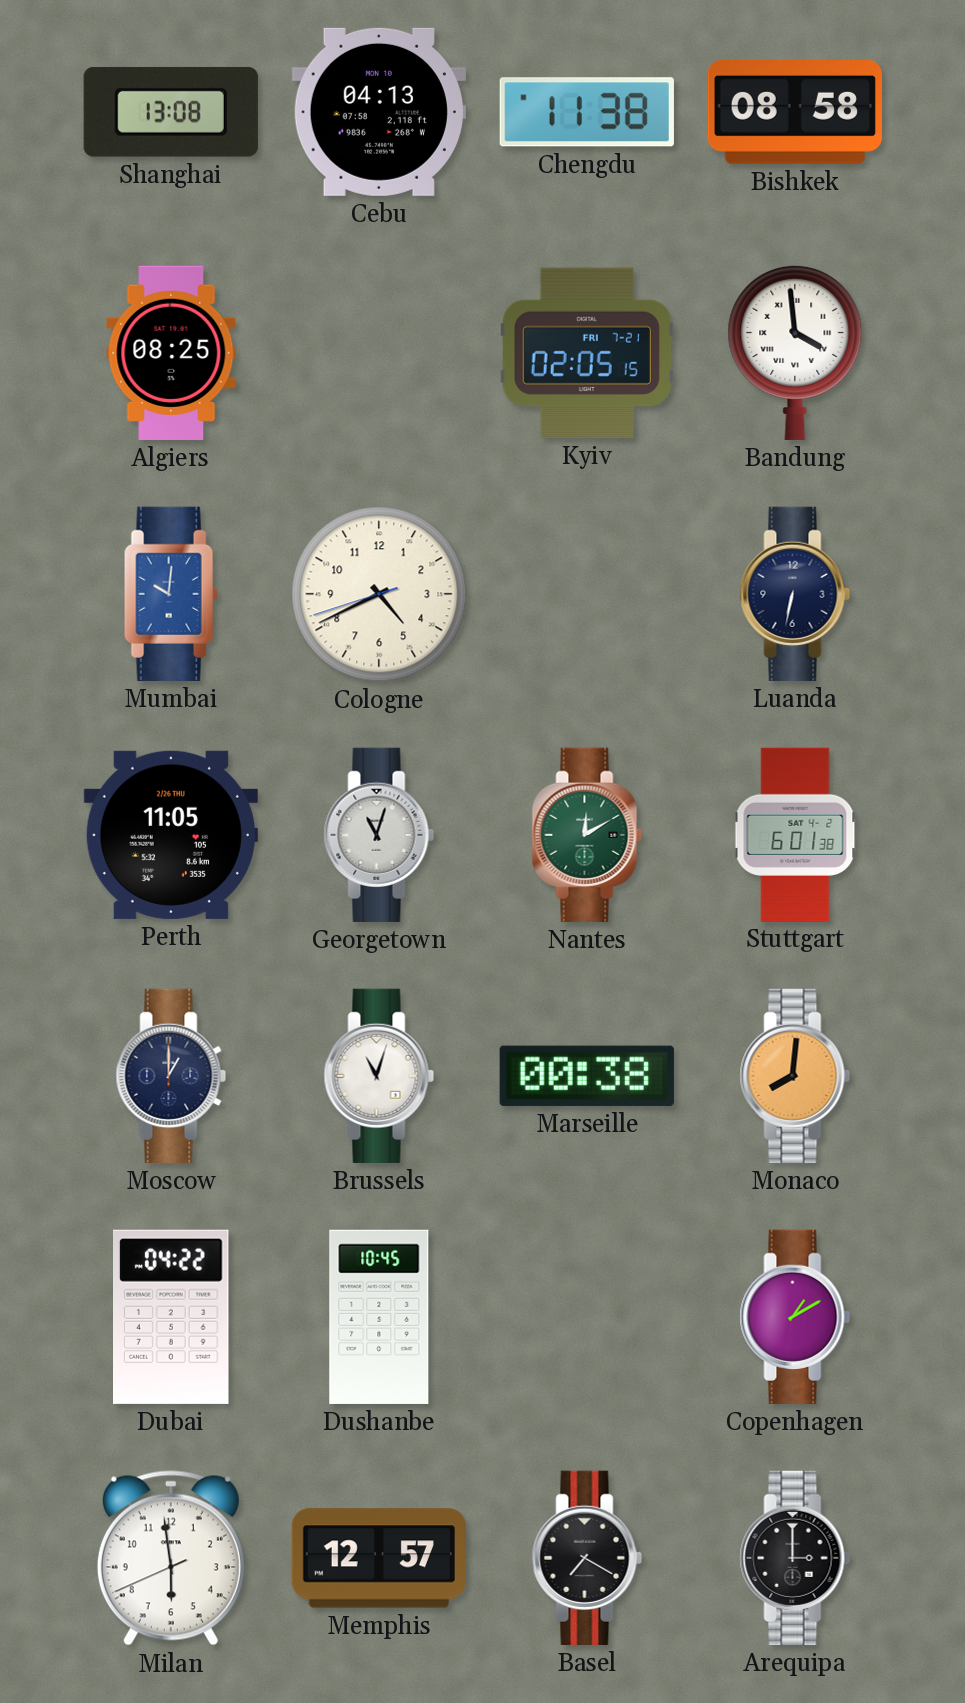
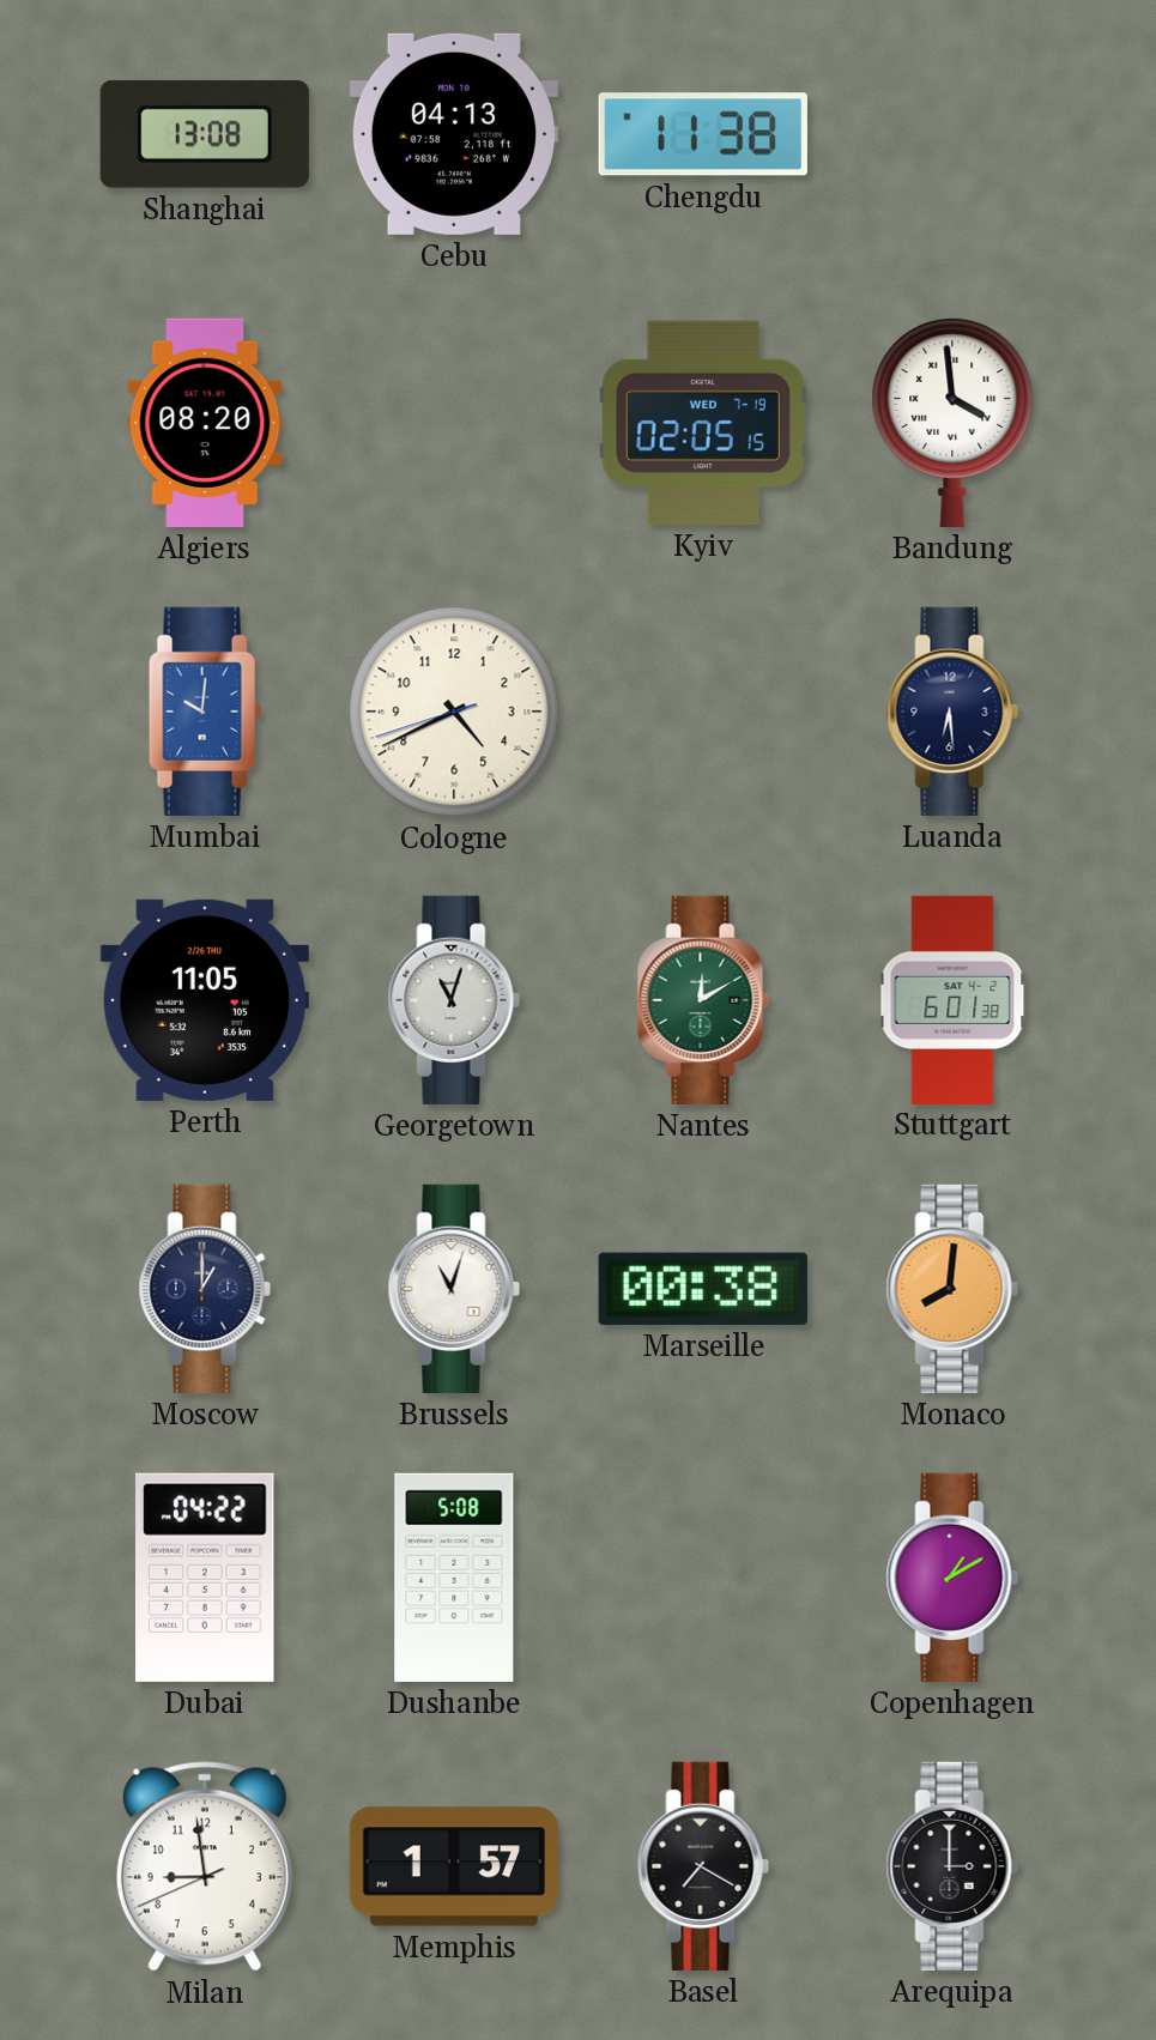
Bishkek: 08:58 -> none (795, 113)
Algiers: 08:25 -> 08:20 (205, 423)
Kyiv date: FRI 7-21 -> WED 7-19 (703, 423)
Luanda: 6:32 -> 6:29 (952, 712)
Dushanbe: 10:45 -> 5:08 (454, 1578)
Milan: 5:58 -> 8:58 (205, 1866)
Memphis: 12:57 -> 1:57 (454, 1866)
